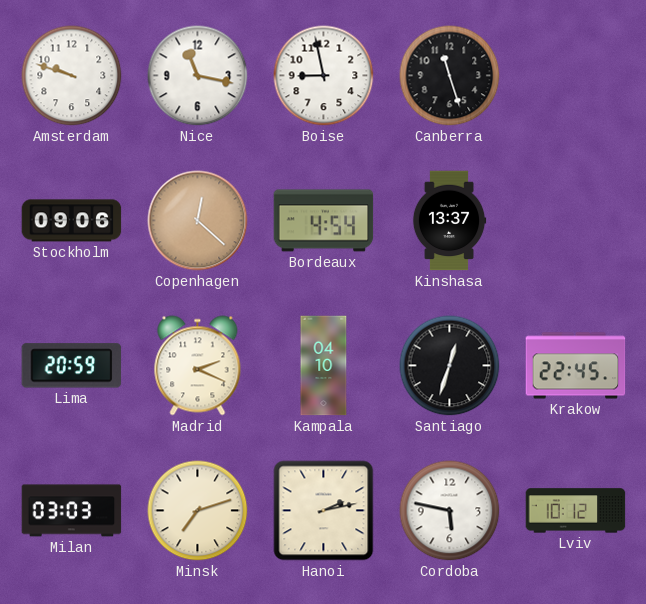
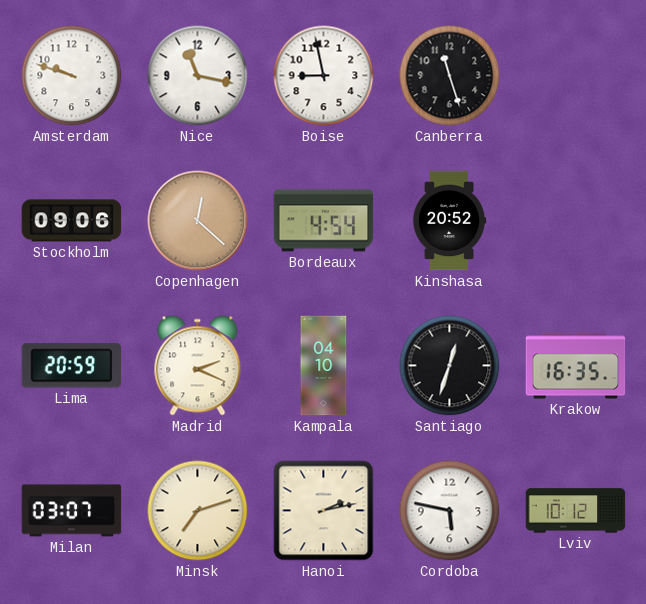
Kinshasa: 13:37 -> 20:52 (449, 221)
Krakow: 22:45 -> 16:35 (576, 366)
Milan: 03:03 -> 03:07 (72, 511)
